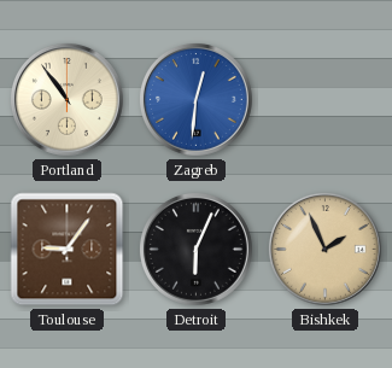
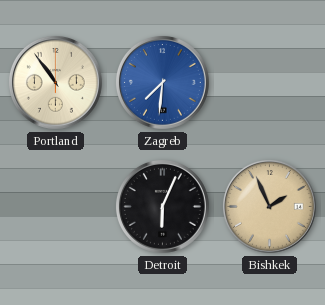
Zagreb: 12:31 -> 7:31 (162, 82)
Toulouse: 9:06 -> none (68, 250)
